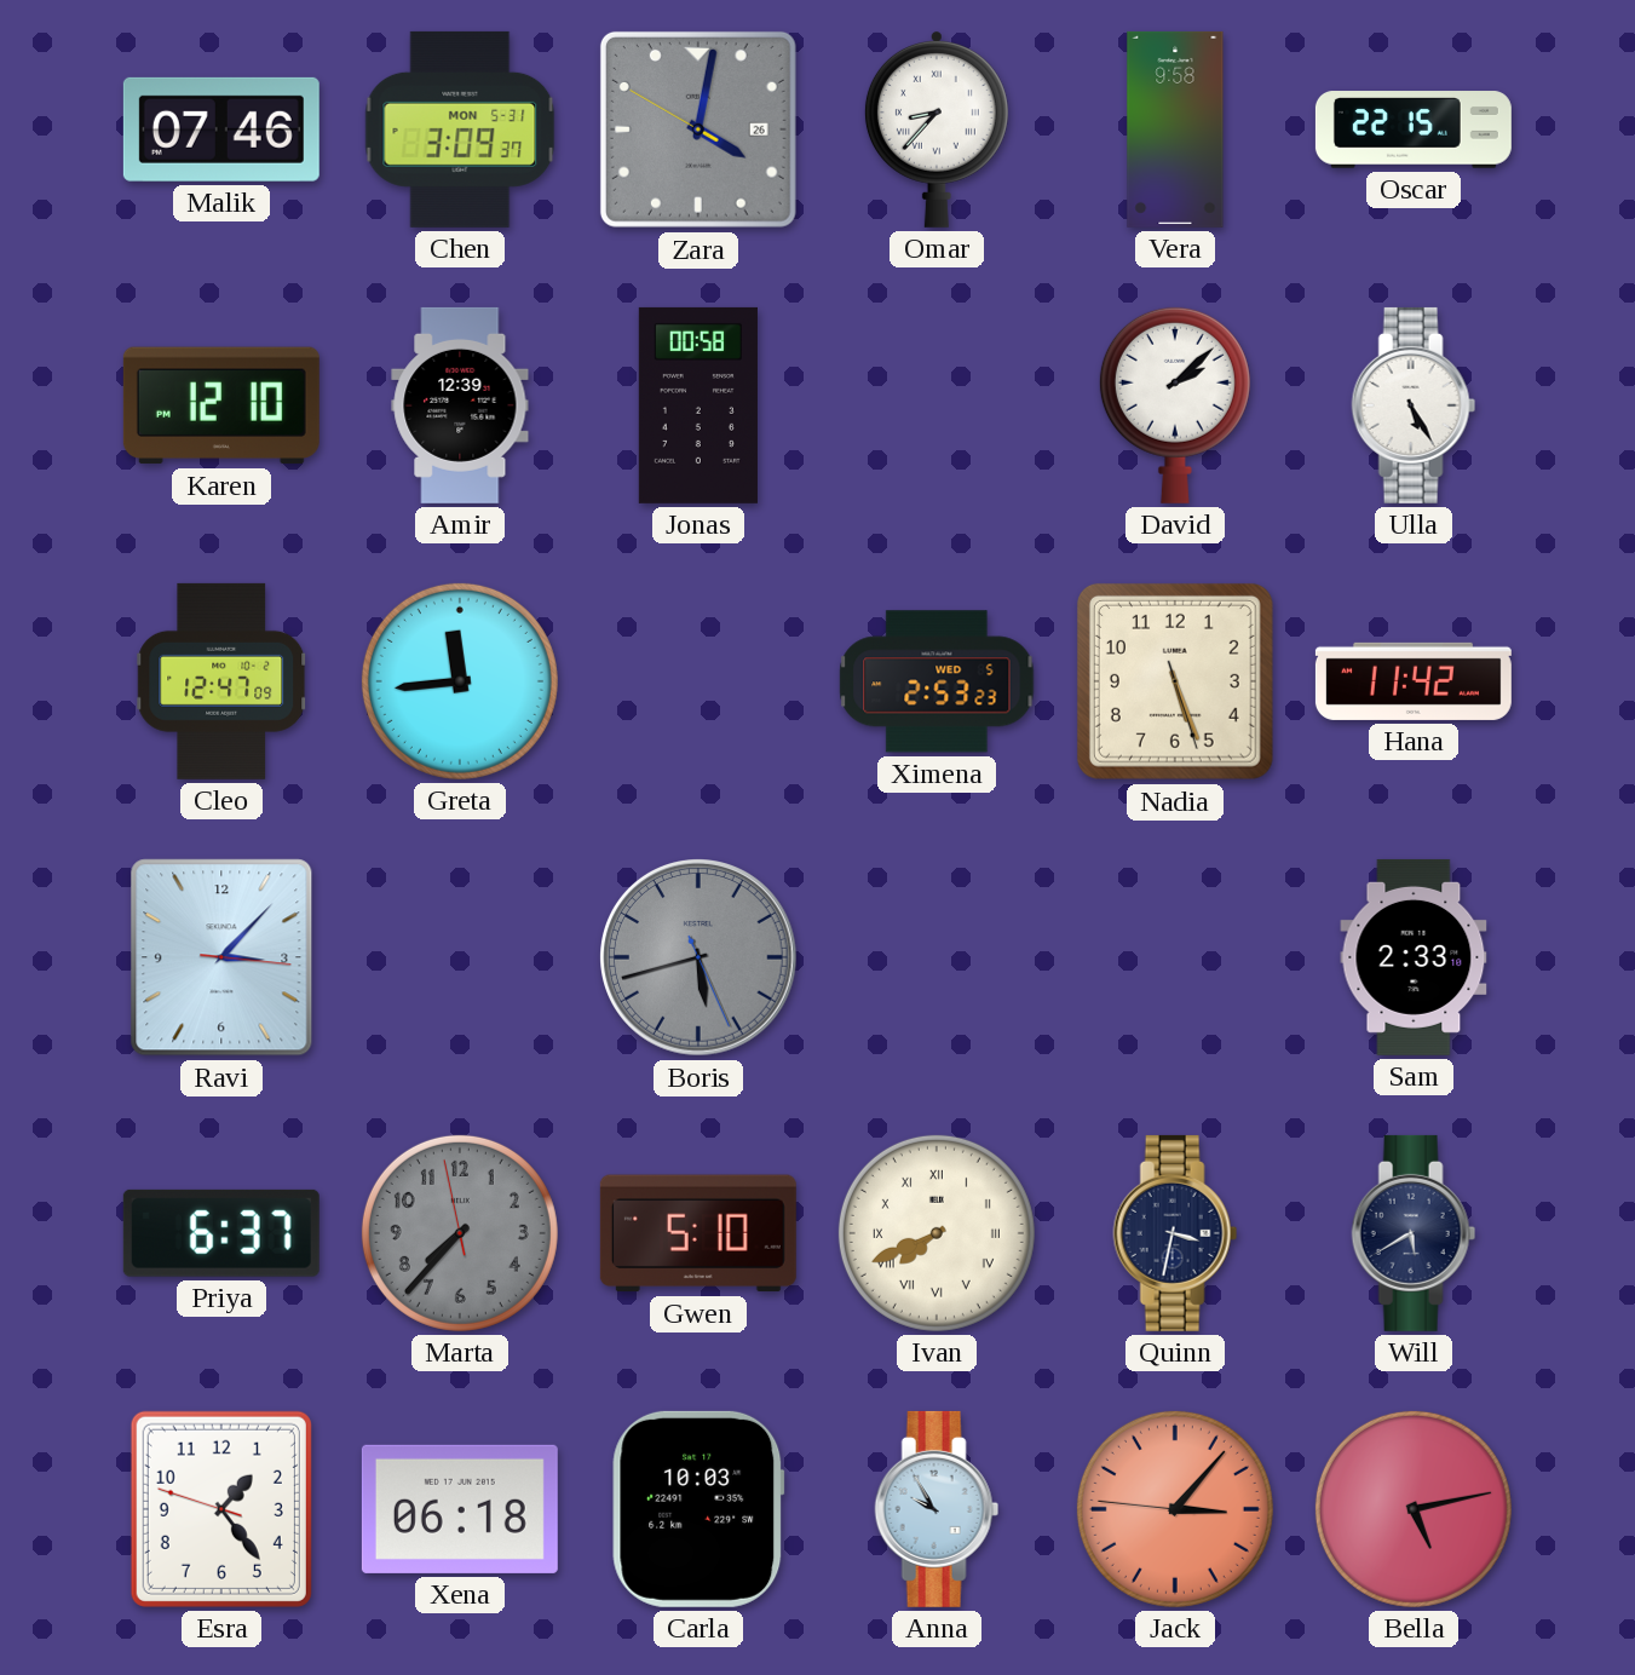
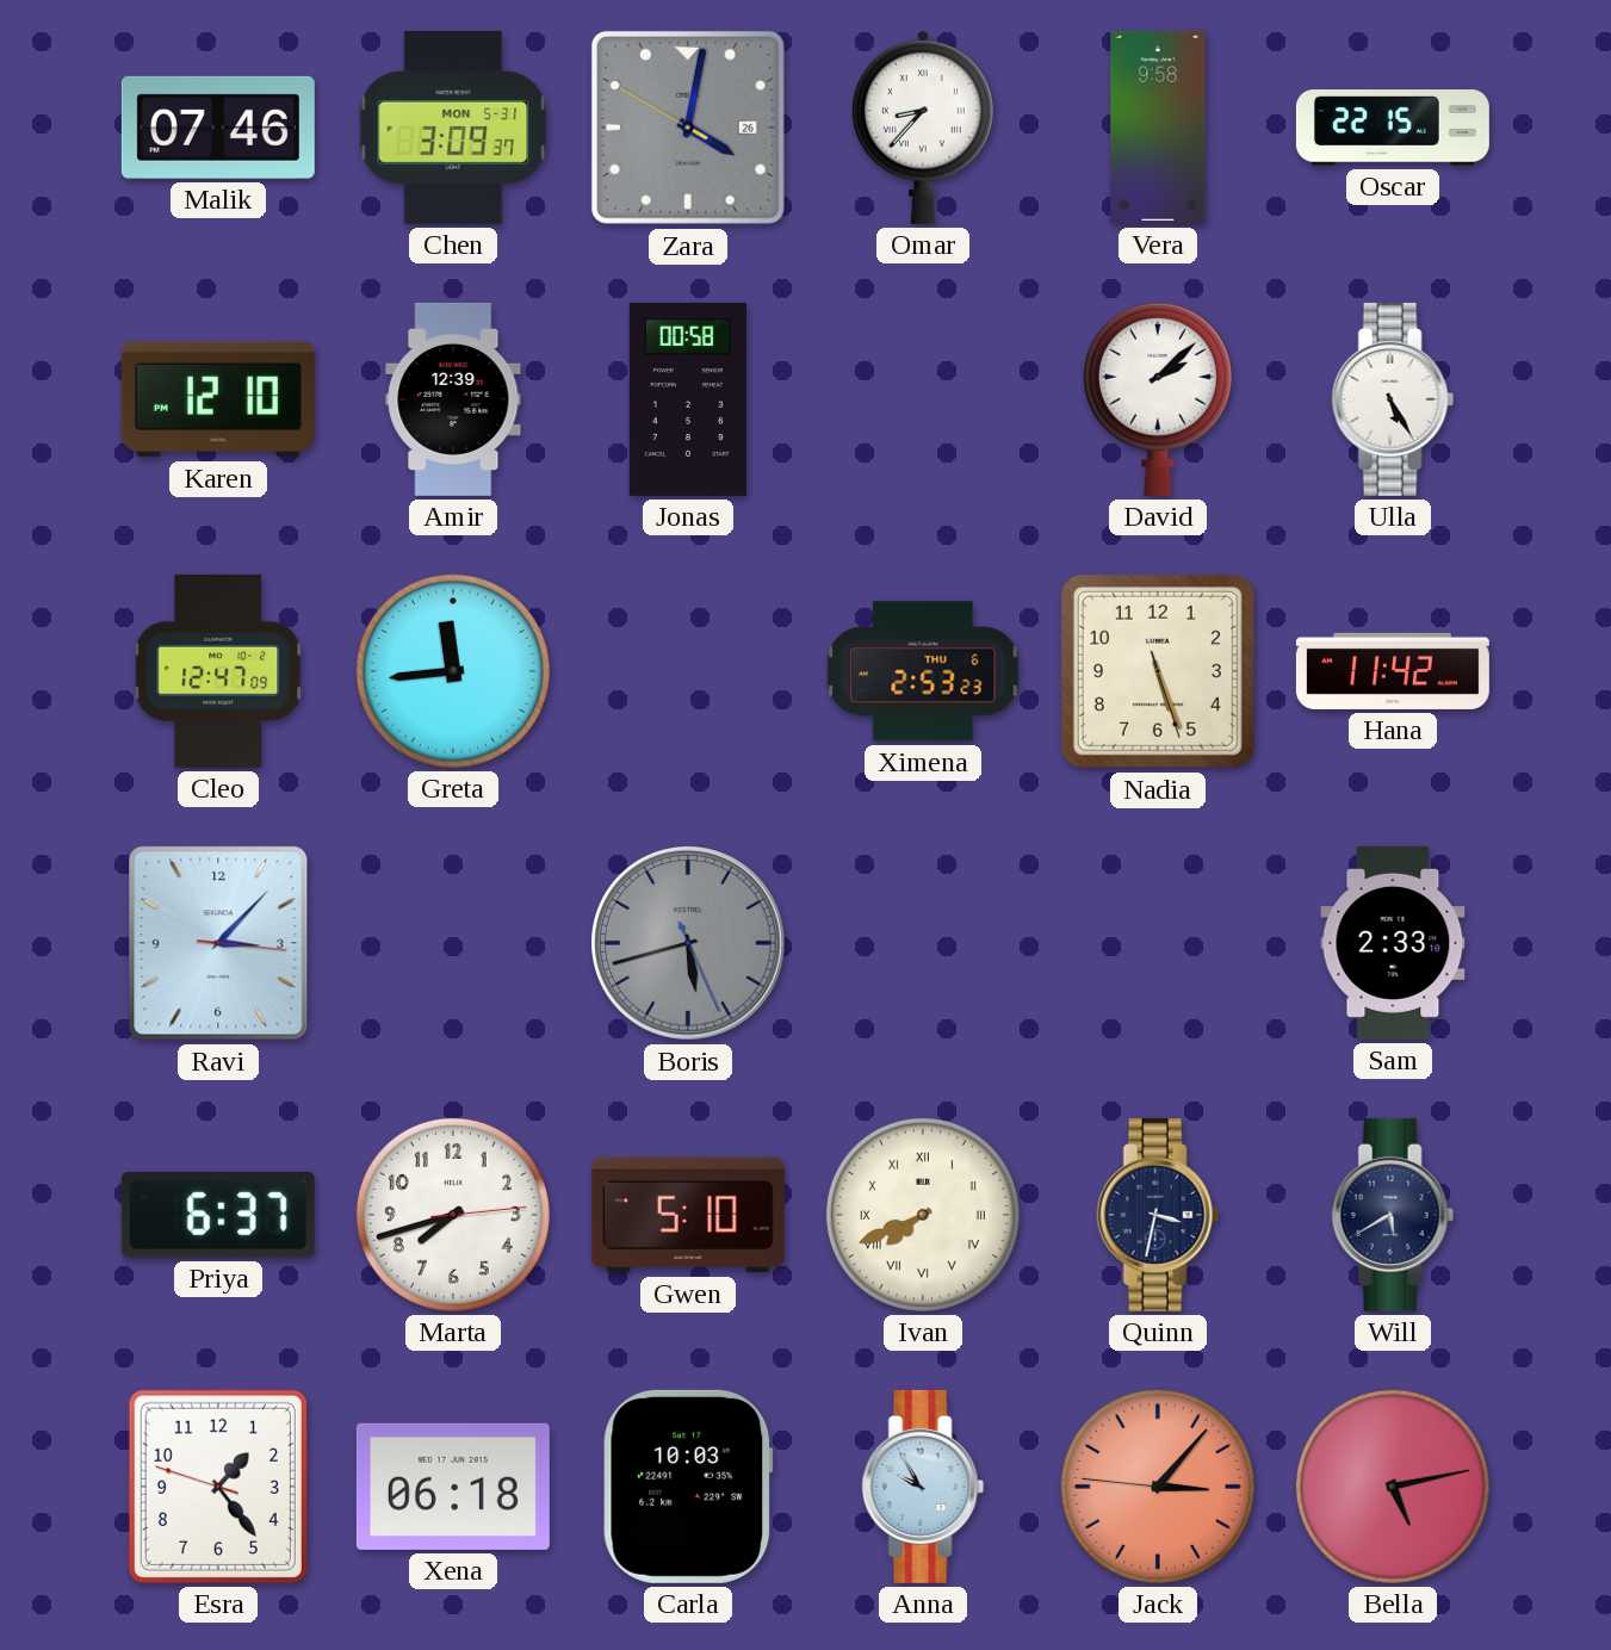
Ximena date: WED 5 -> THU 6 (923, 671)
Marta: 7:36 -> 7:42 (453, 1215)
Marta dial: grey -> white (453, 1215)
